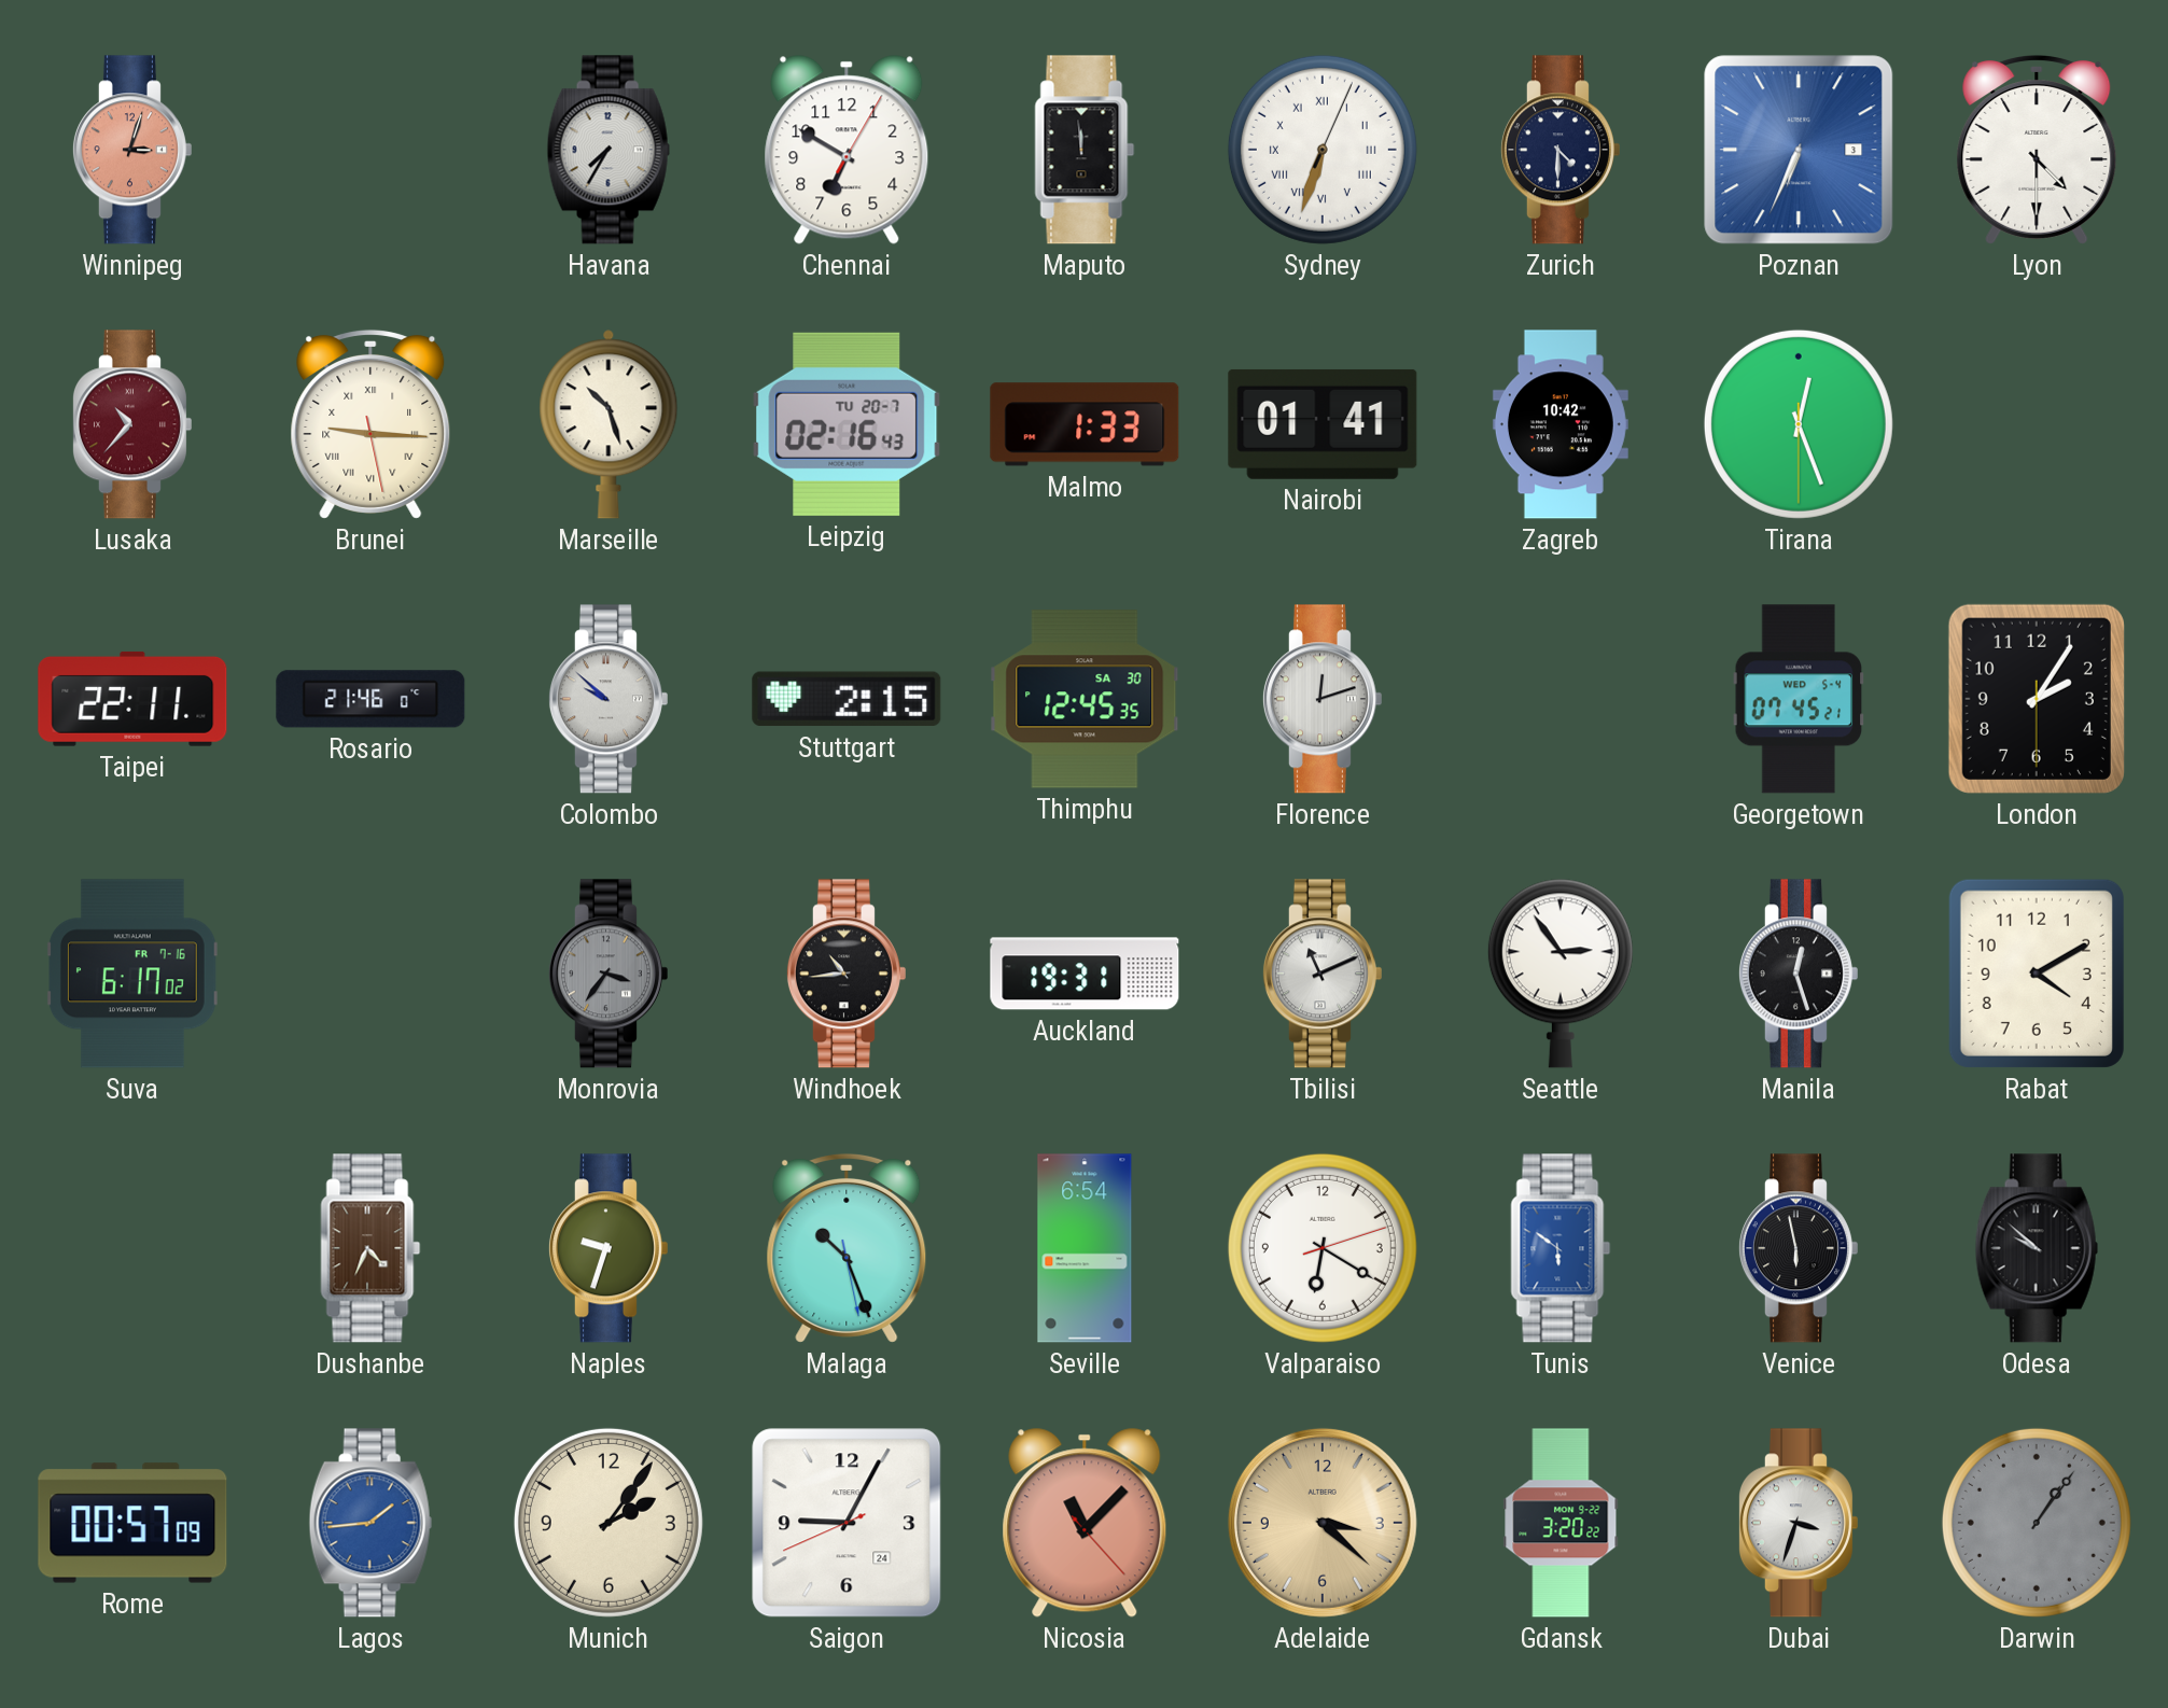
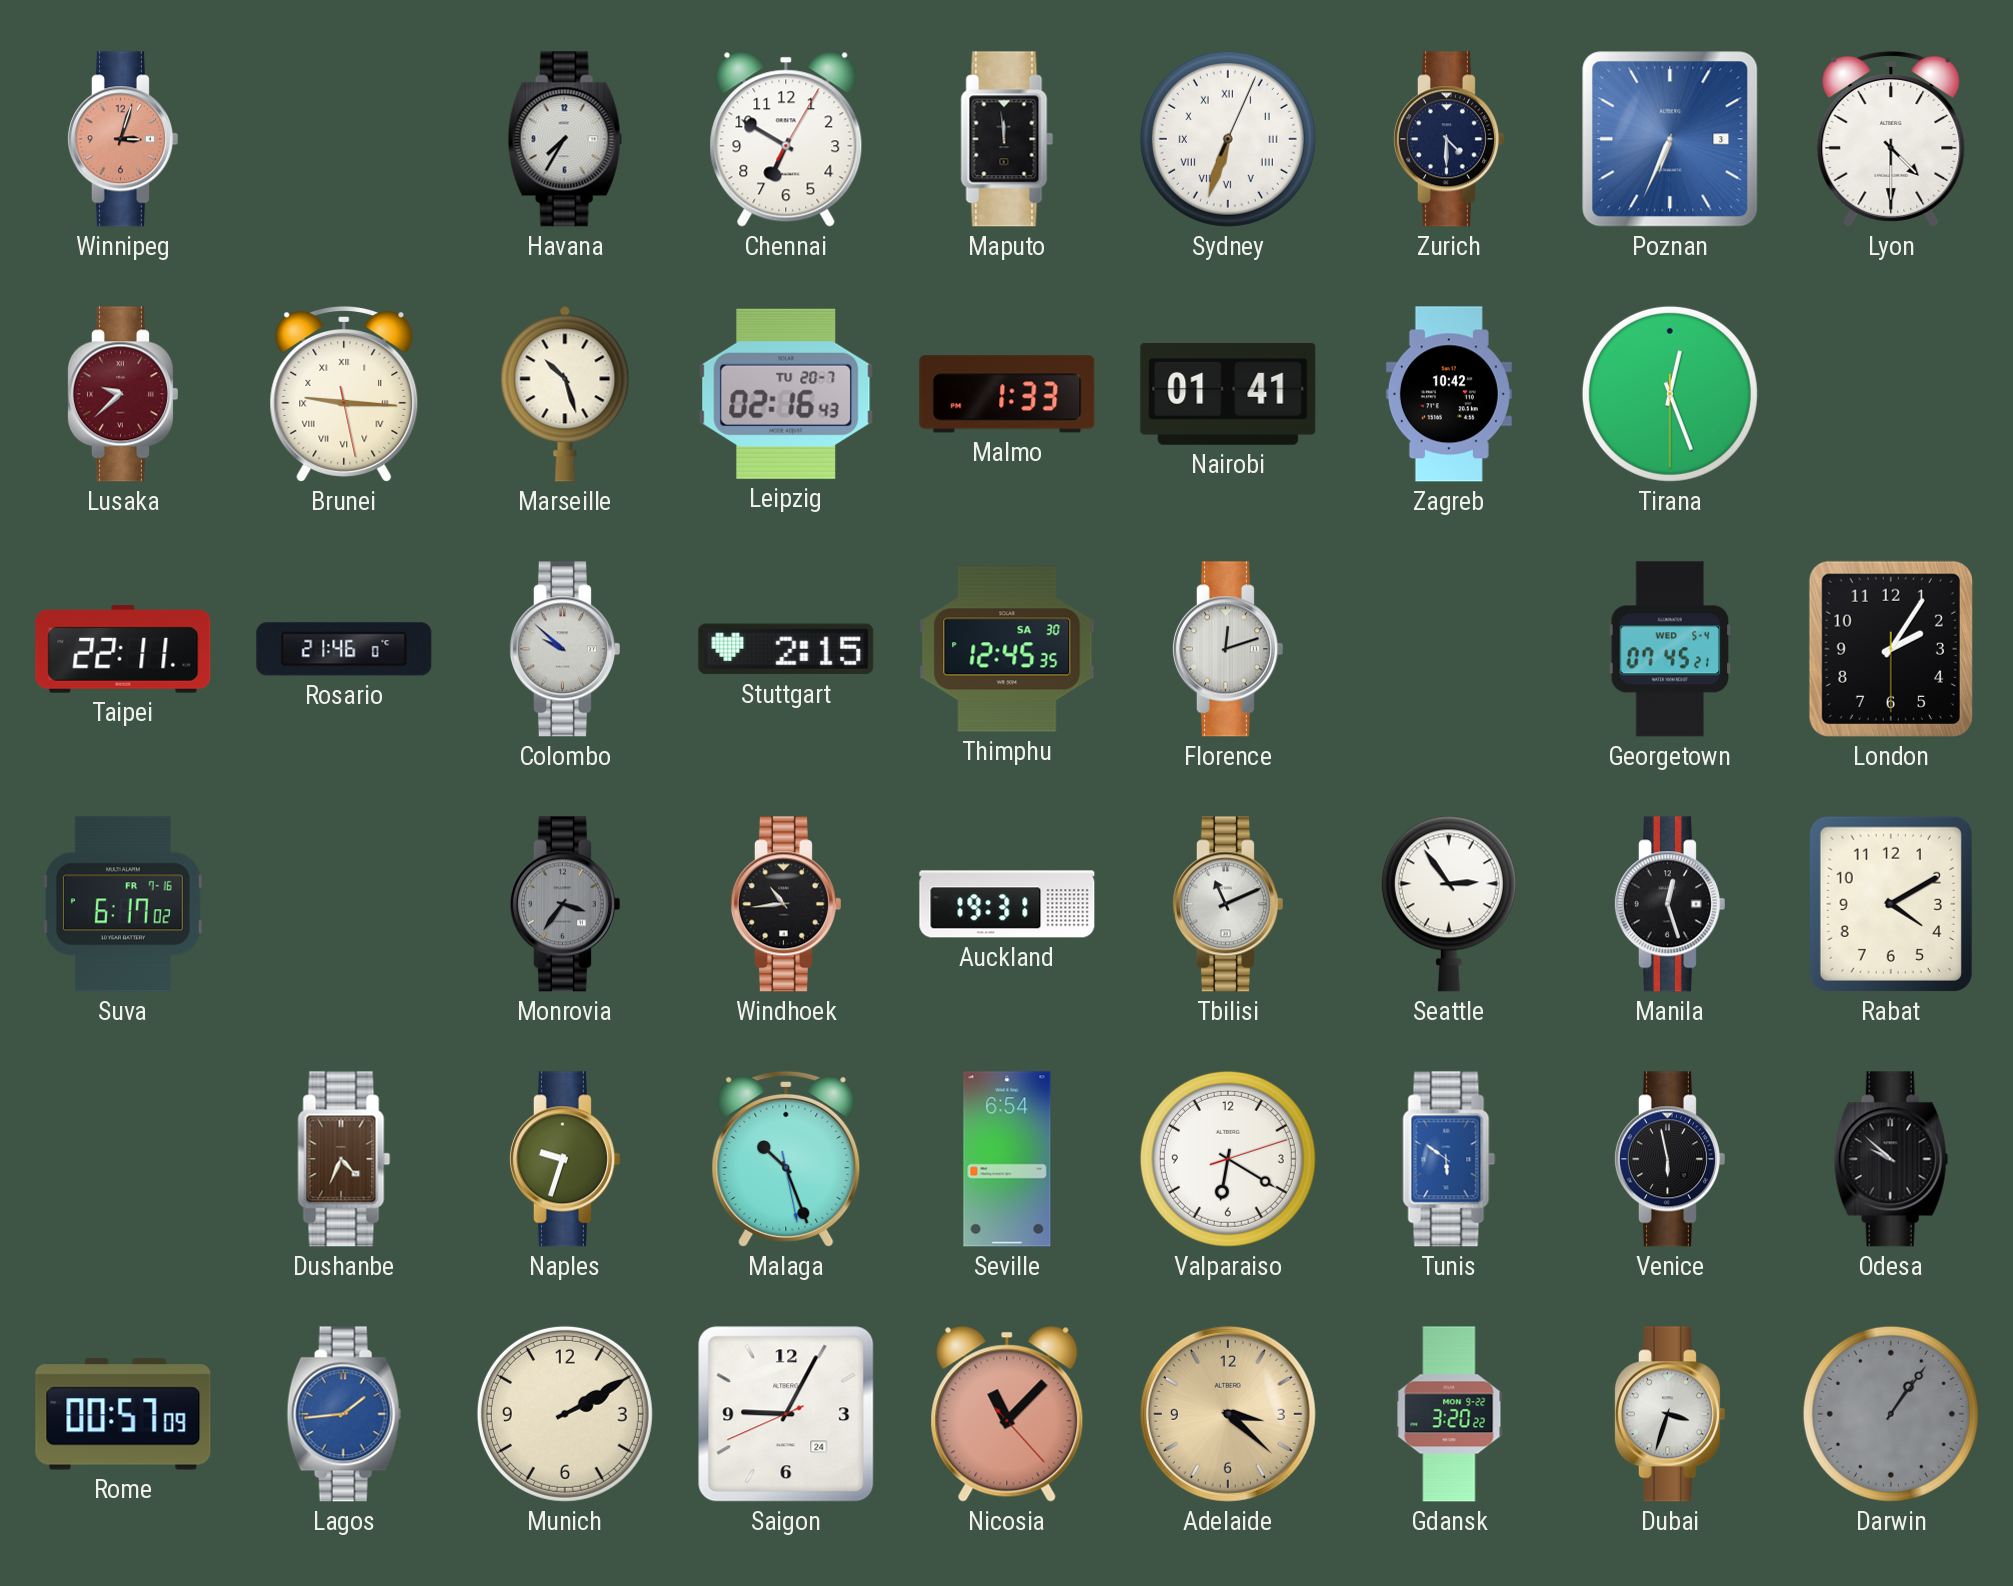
Lusaka: 10:37 -> 9:38 (122, 394)
Munich: 2:06 -> 2:10 (565, 1414)
